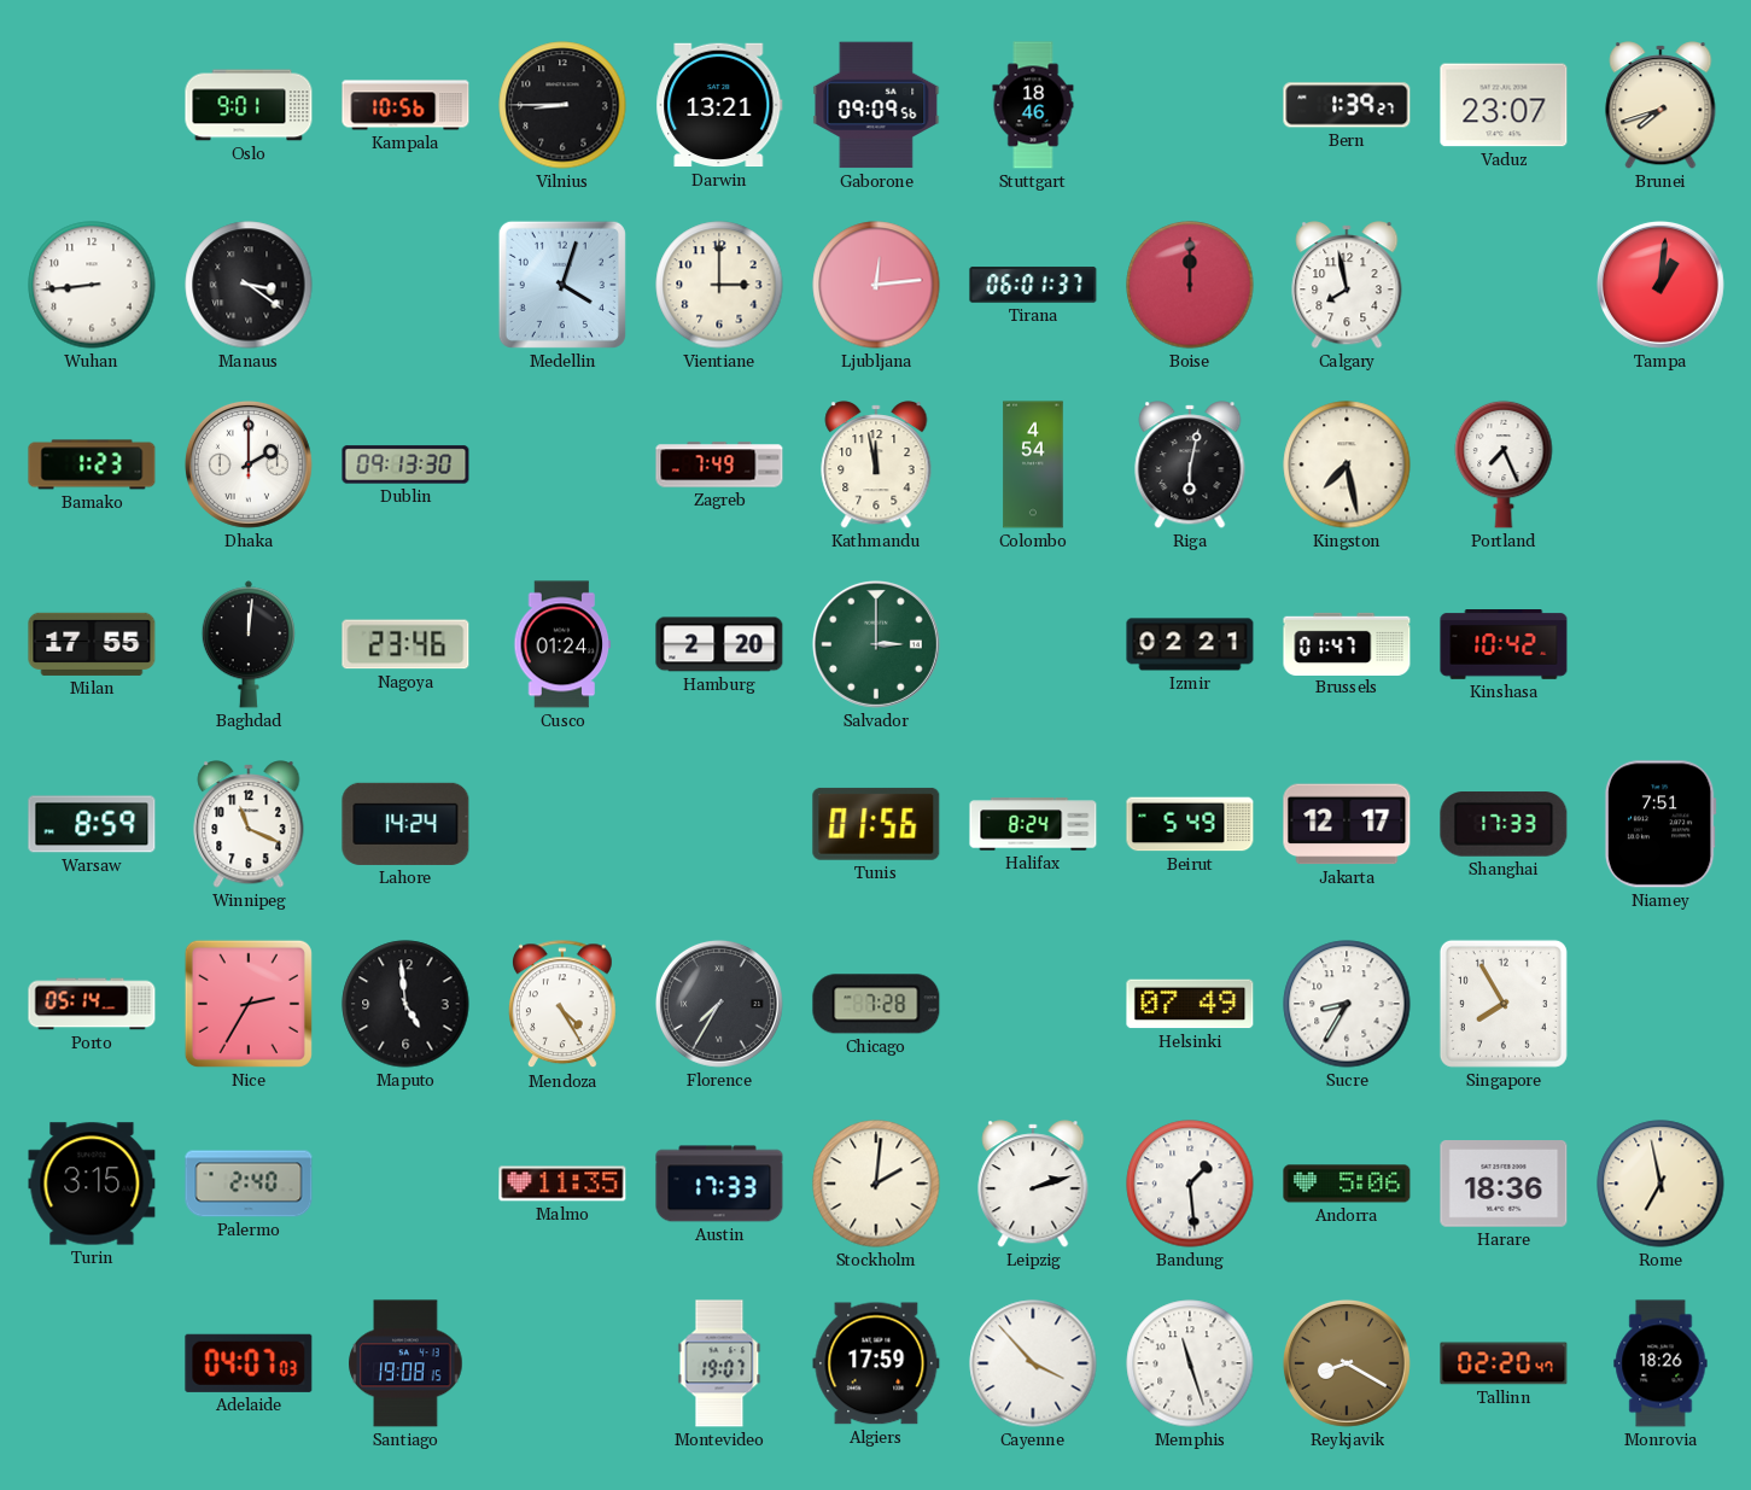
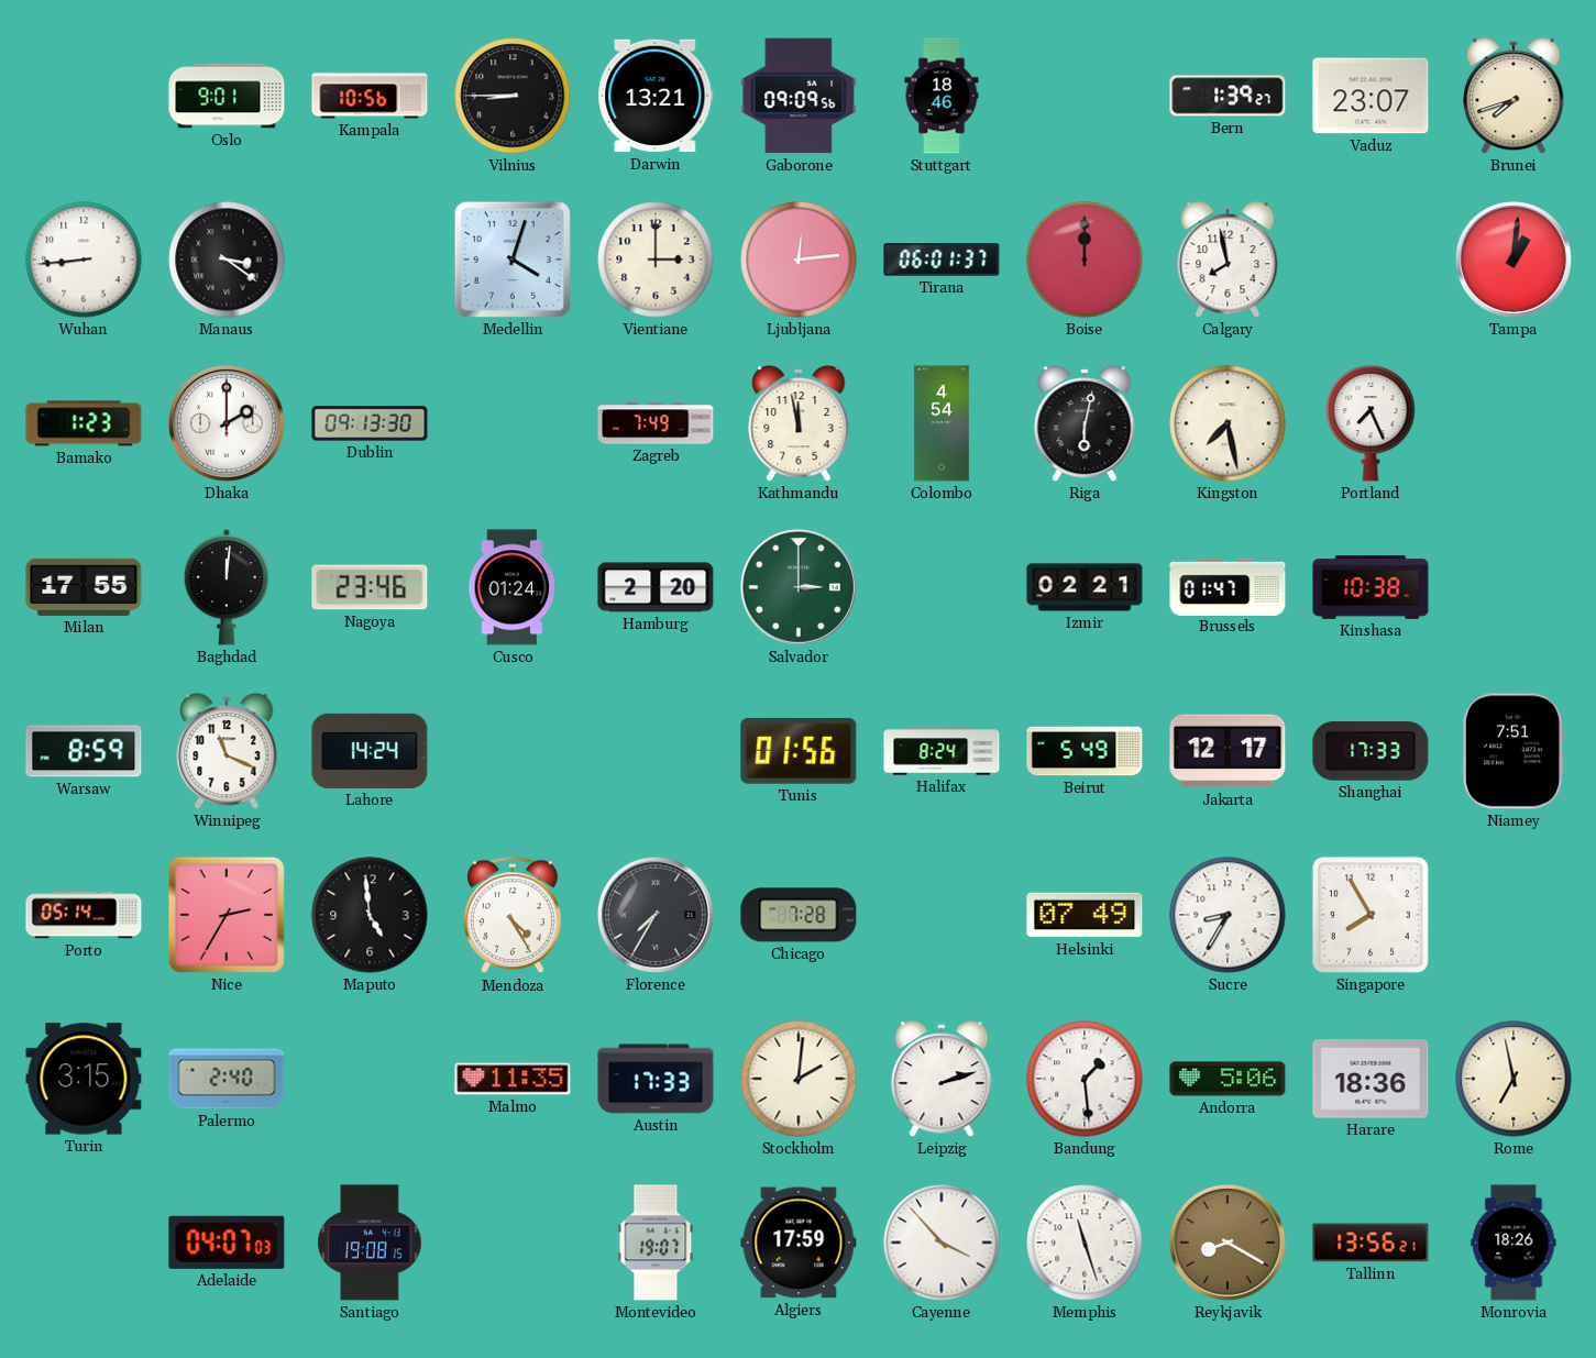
Kinshasa: 10:42 -> 10:38 (1371, 588)
Tallinn: 02:20 -> 13:56 (1371, 1243)
